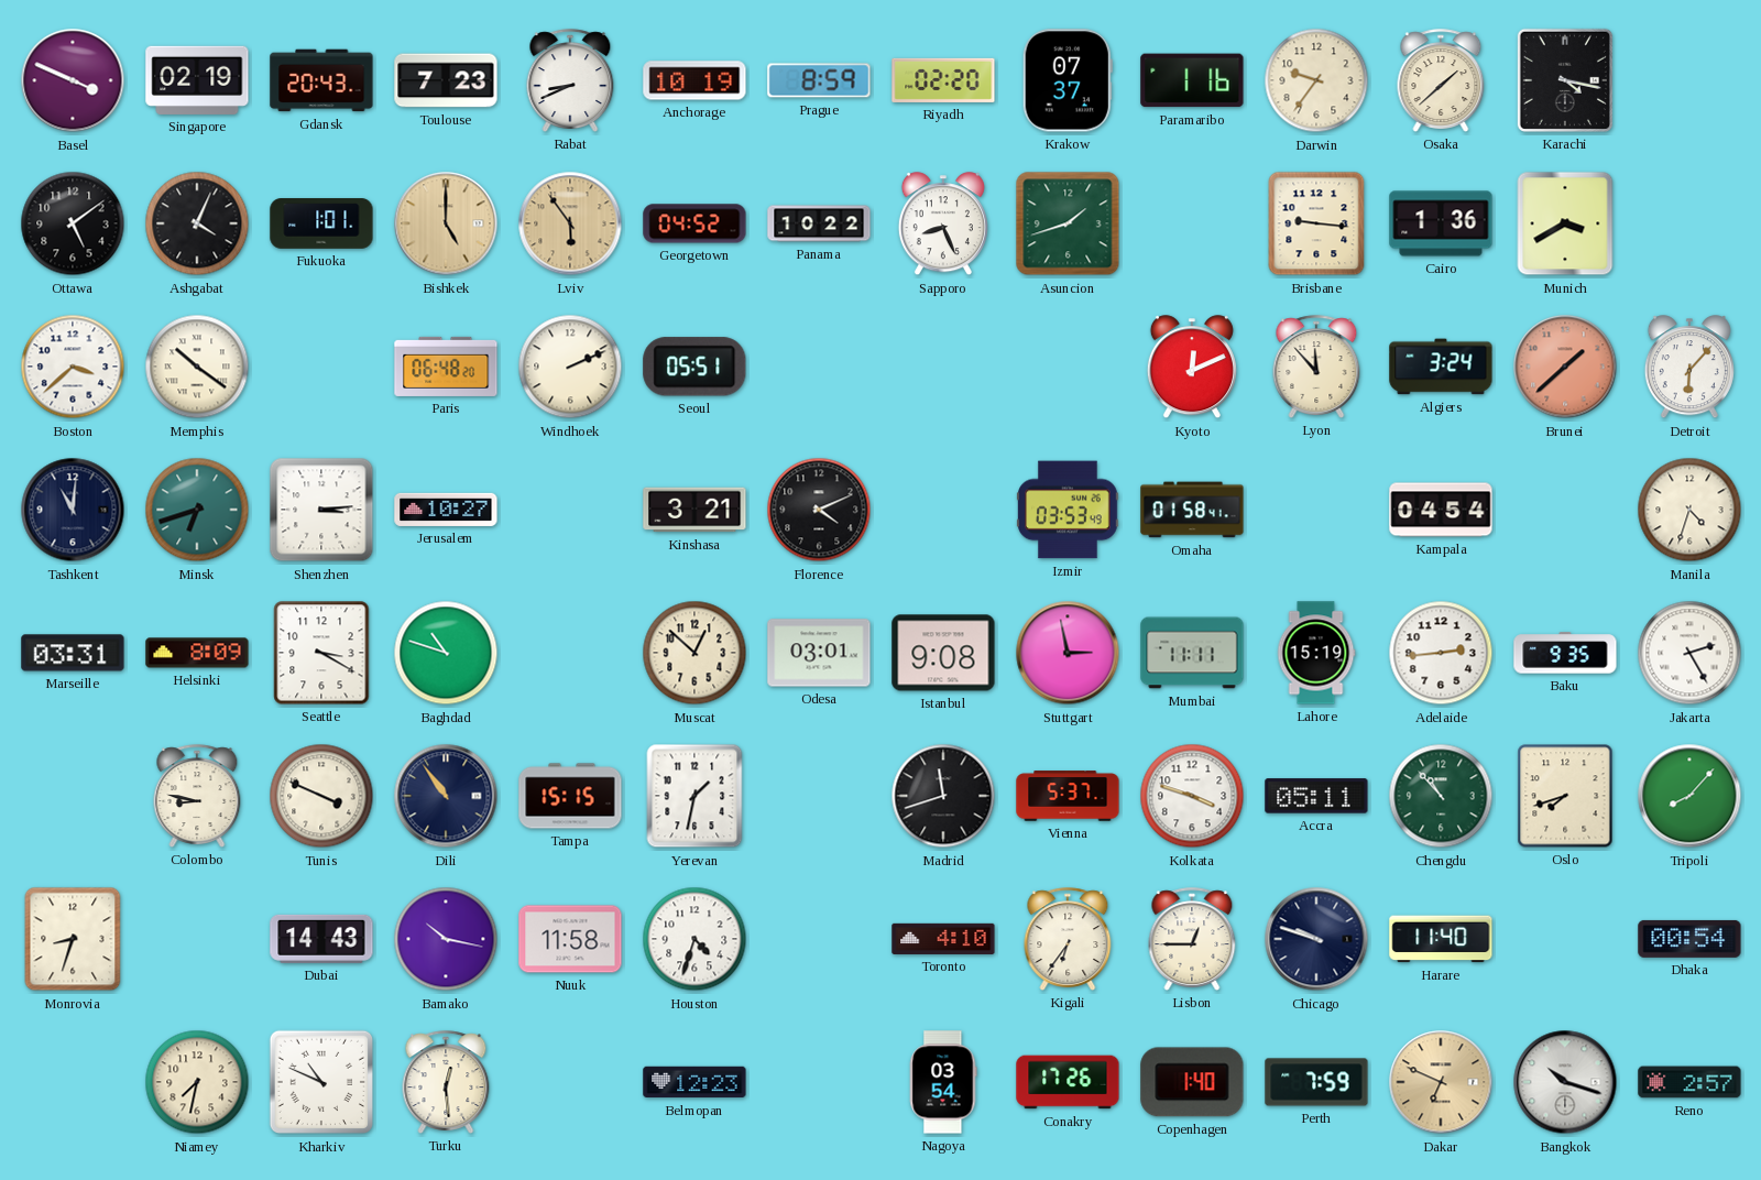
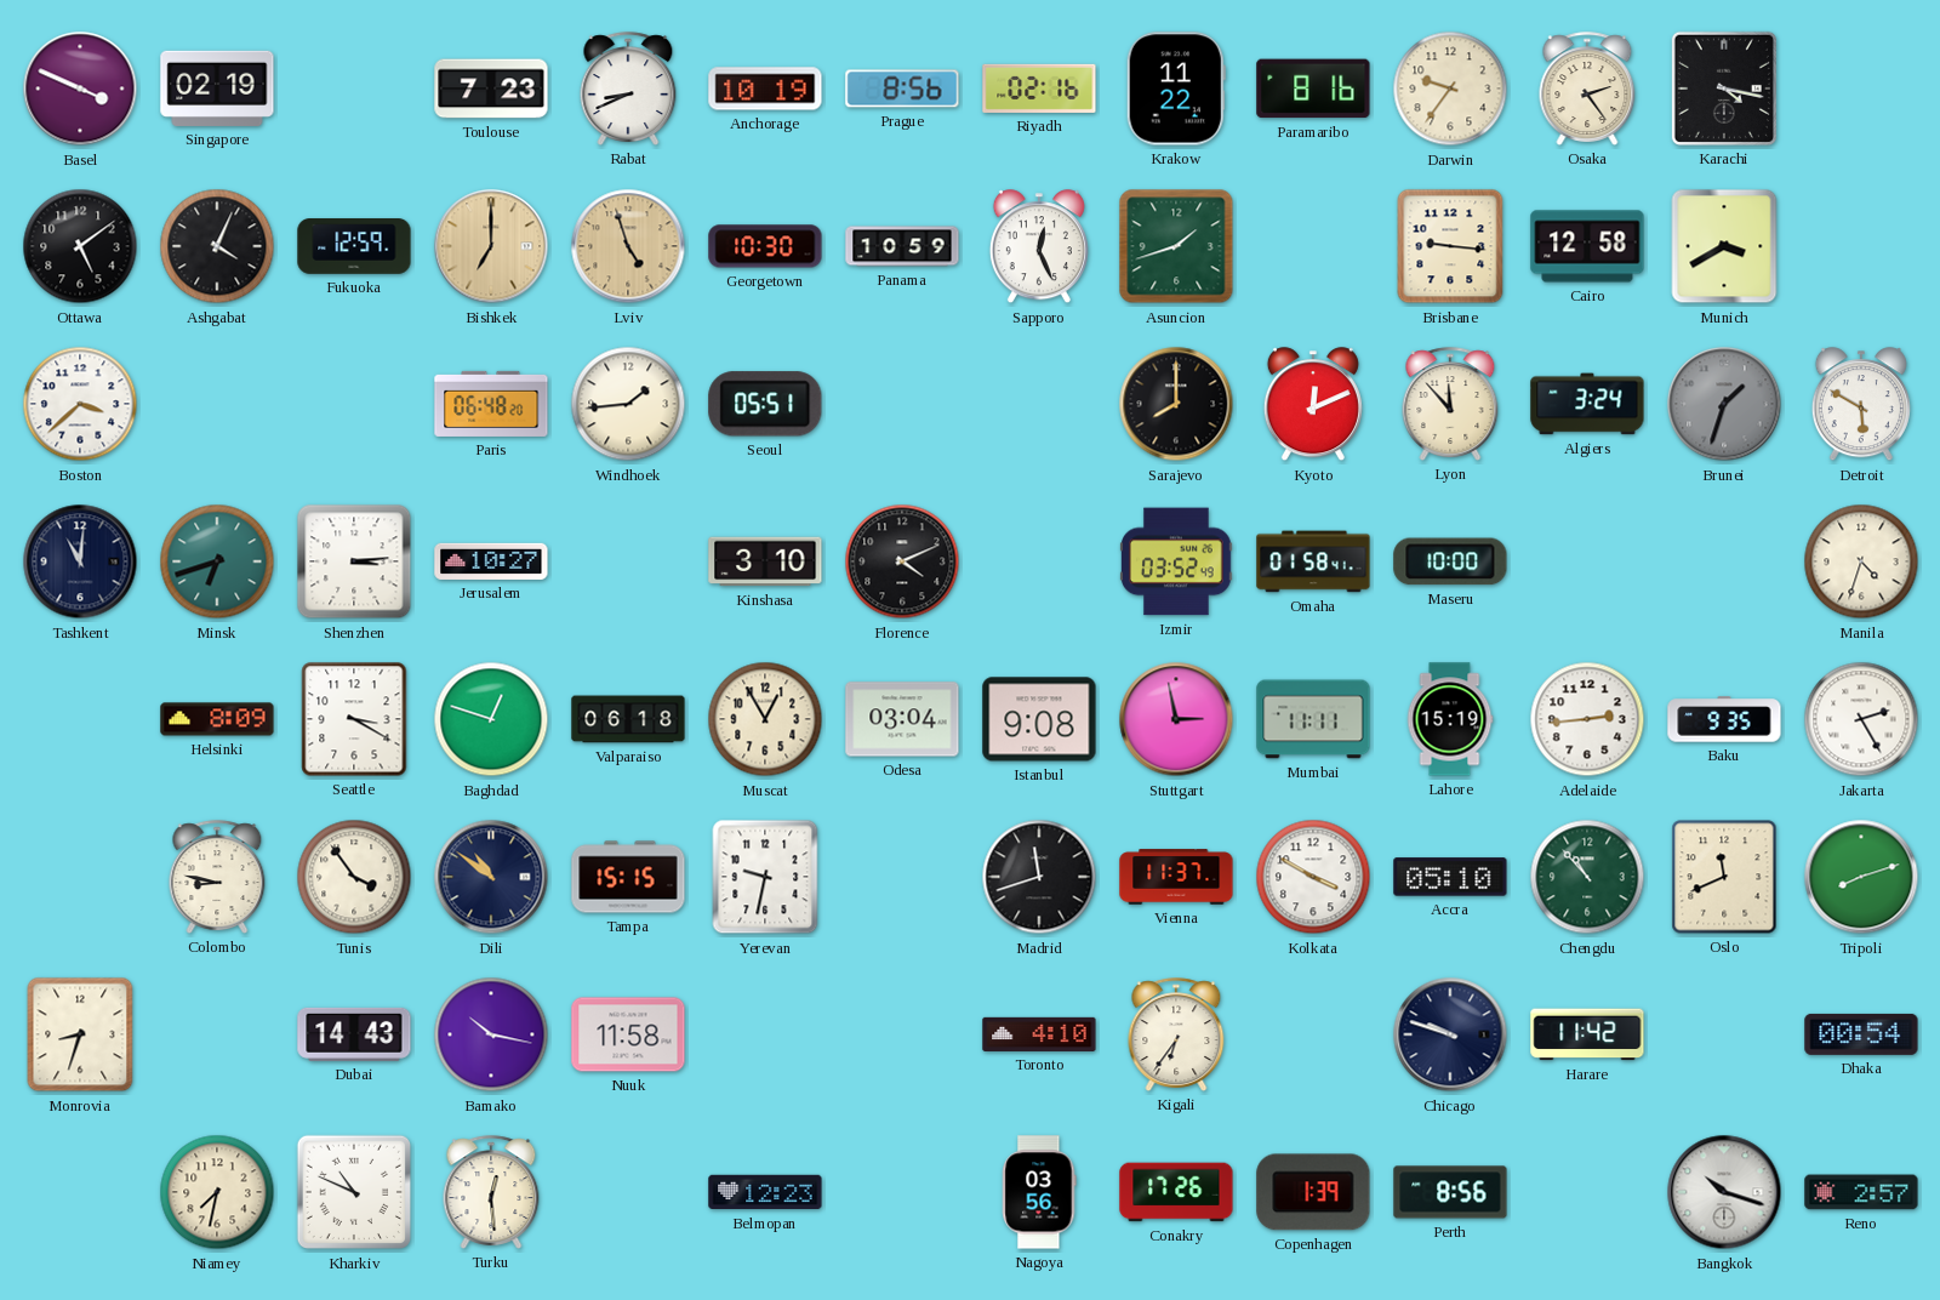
Gdansk: 20:43 -> none (321, 80)
Prague: 8:59 -> 8:56 (902, 89)
Riyadh: 02:20 -> 02:16 (1039, 89)
Krakow: 07:37 -> 11:22 (1176, 89)
Paramaribo: 1:16 -> 8:16 (1313, 89)
Osaka: 1:38 -> 2:24 (1587, 89)
Fukuoka: 1:01 -> 12:59 (354, 246)
Bishkek: 5:00 -> 7:00 (491, 246)
Lviv: 5:54 -> 4:57 (628, 246)
Georgetown: 04:52 -> 10:30 (765, 246)
Panama: 10:22 -> 10:59 (902, 246)
Sapporo: 8:26 -> 12:26 (1039, 247)
Cairo: 1:36 -> 12:58 (1587, 246)
Memphis: 10:21 -> none (197, 367)
Windhoek: 2:11 -> 1:44 (628, 404)
Sarajevo: none -> 8:00 (1176, 404)
Brunei: 1:38 -> 1:33 (1724, 404)
Brunei dial: salmon -> grey (1724, 404)
Detroit: 6:07 -> 5:50 (1861, 405)
Kinshasa: 3:21 -> 3:10 (765, 561)
Izmir: 03:53 -> 03:52 (1176, 561)
Maseru: none -> 10:00 (1450, 561)
Kampala: 04:54 -> none (1441, 510)
Marseille: 03:31 -> none (73, 653)
Baghdad: 10:48 -> 12:48 (491, 719)
Valparaiso: none -> 06:18 (628, 719)
Muscat: 12:52 -> 12:55 (765, 719)
Odesa: 03:01 -> 03:04 (902, 719)
Tunis: 3:49 -> 3:54 (354, 877)
Dili: 10:54 -> 10:51 (491, 877)
Yerevan: 1:32 -> 9:32 (765, 877)
Vienna: 5:37 -> 11:37 (1176, 877)
Kolkata: 3:48 -> 3:50 (1313, 877)
Accra: 05:11 -> 05:10 (1450, 877)
Oslo: 7:42 -> 11:41 (1724, 877)
Tripoli: 8:07 -> 8:12 (1861, 877)
Houston: 4:33 -> none (694, 939)
Lisbon: 12:45 -> none (1192, 939)
Harare: 11:40 -> 11:42 (1587, 1034)
Nagoya: 03:54 -> 03:56 (1039, 1192)
Copenhagen: 1:40 -> 1:39 (1313, 1192)
Perth: 7:59 -> 8:56 (1450, 1192)
Dakar: 6:49 -> none (1441, 1082)
